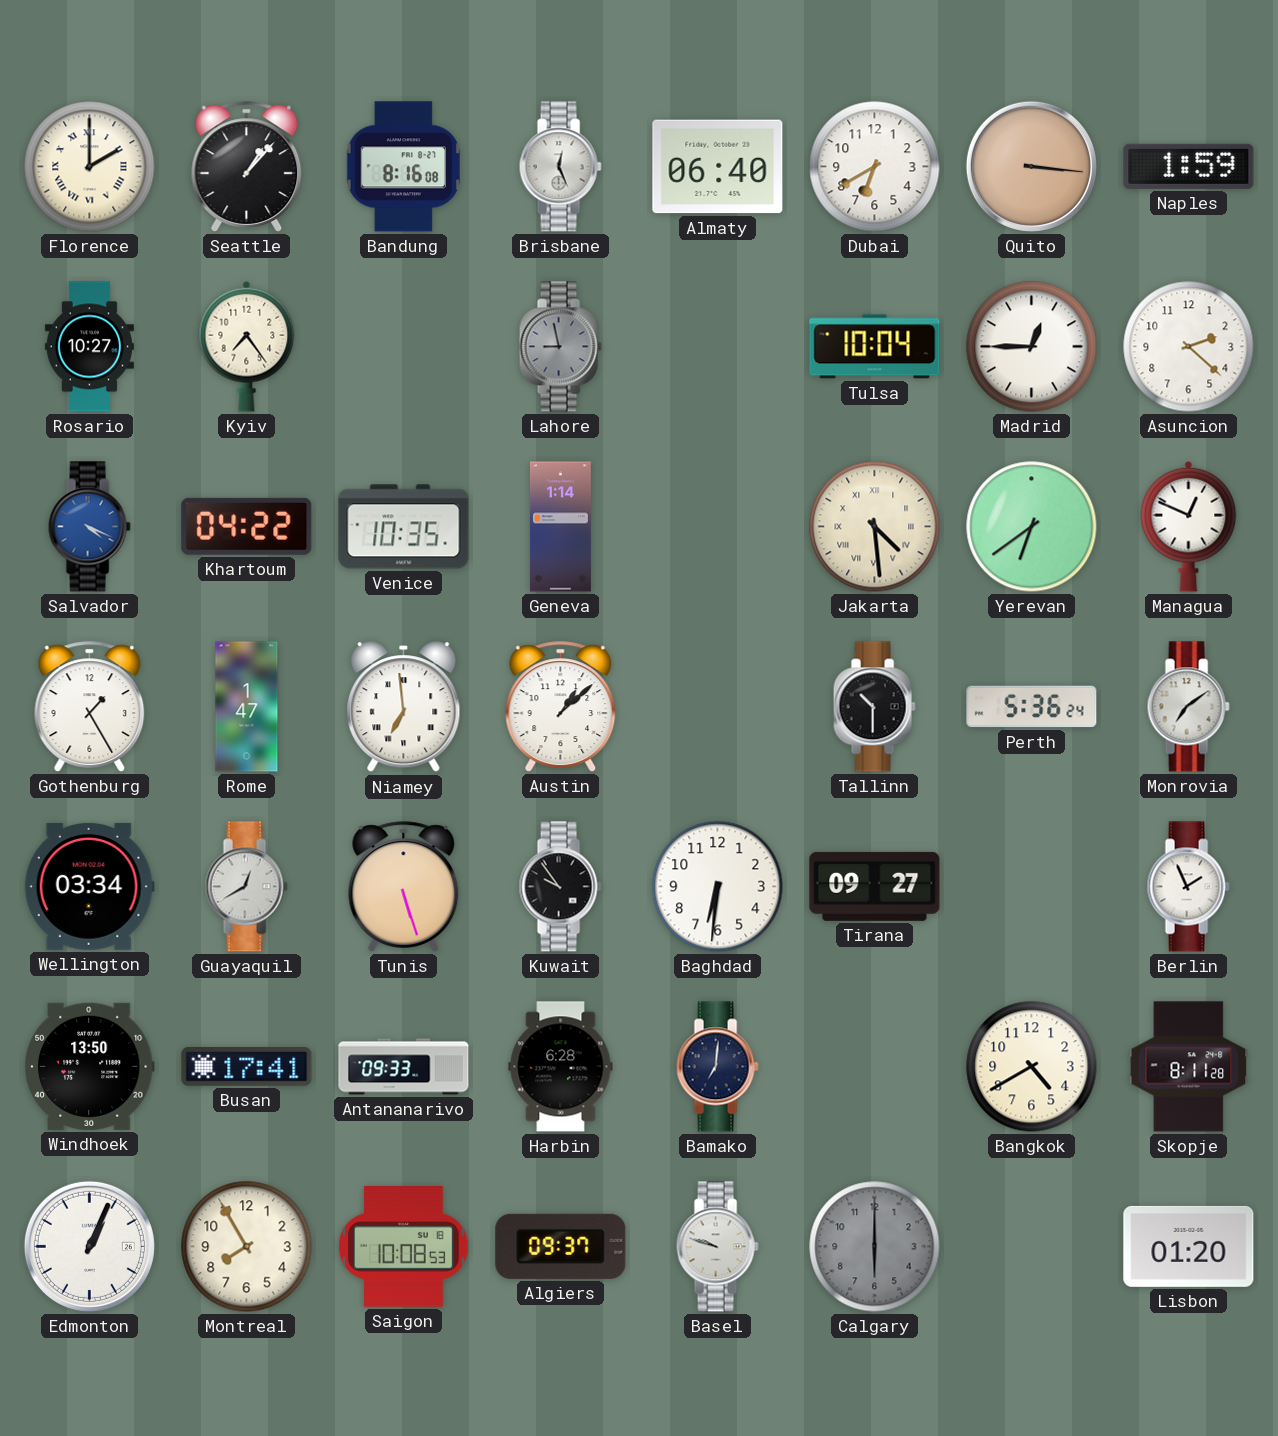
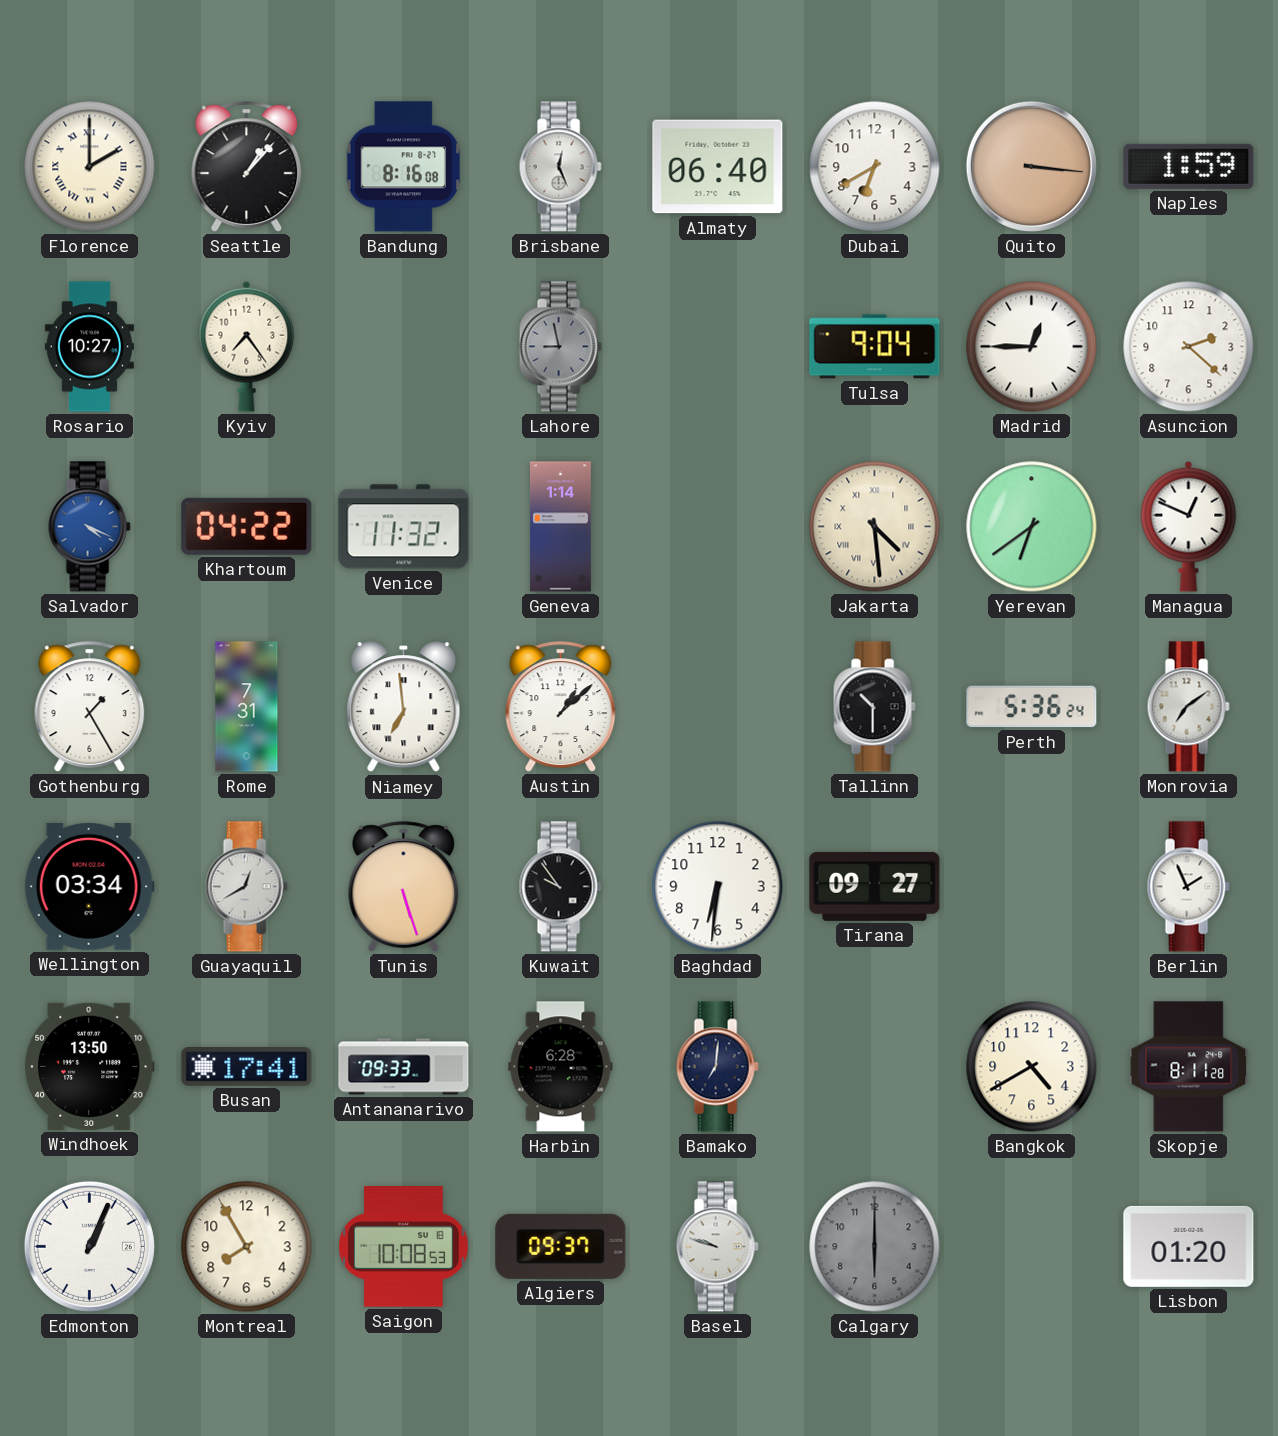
Tulsa: 10:04 -> 9:04 (875, 347)
Venice: 10:35 -> 11:32 (404, 527)
Rome: 1:47 -> 7:31 (247, 707)
